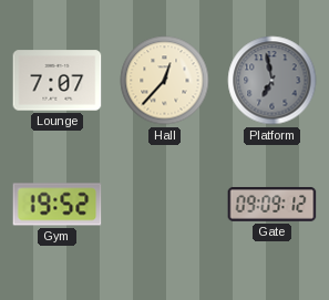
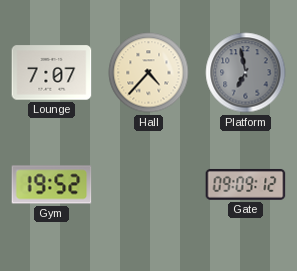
Hall: 12:37 -> 4:37 (149, 73)
